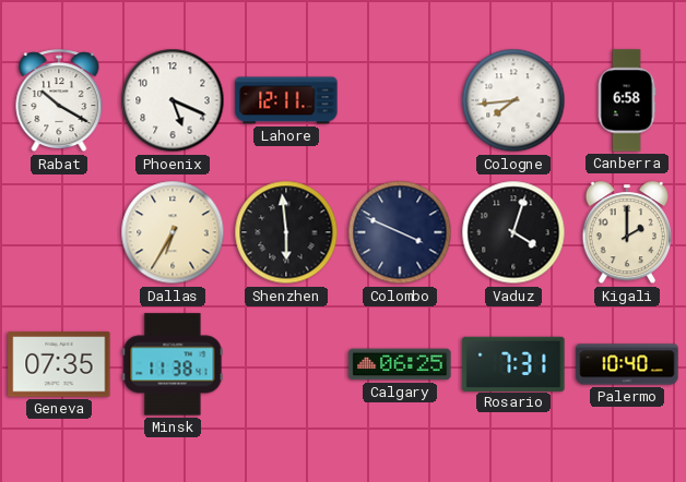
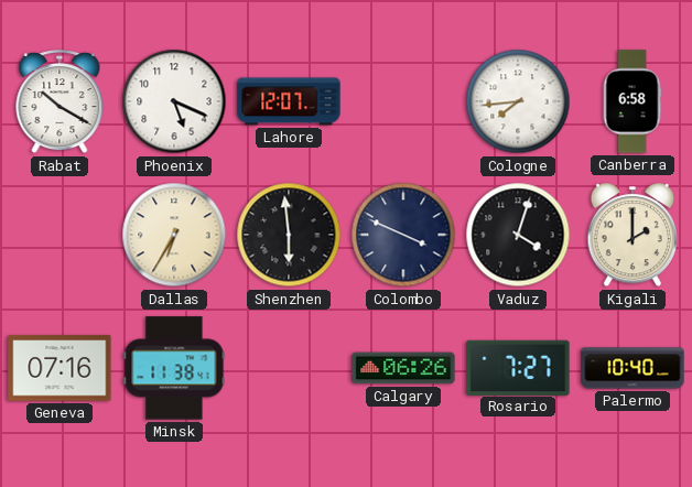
Lahore: 12:11 -> 12:07 (289, 101)
Geneva: 07:35 -> 07:16 (60, 368)
Calgary: 06:25 -> 06:26 (403, 368)
Rosario: 7:31 -> 7:27 (518, 367)
